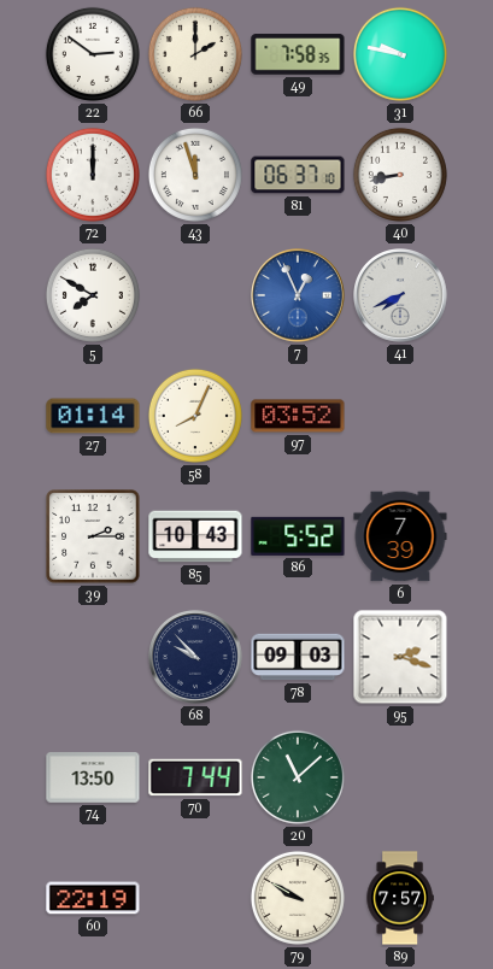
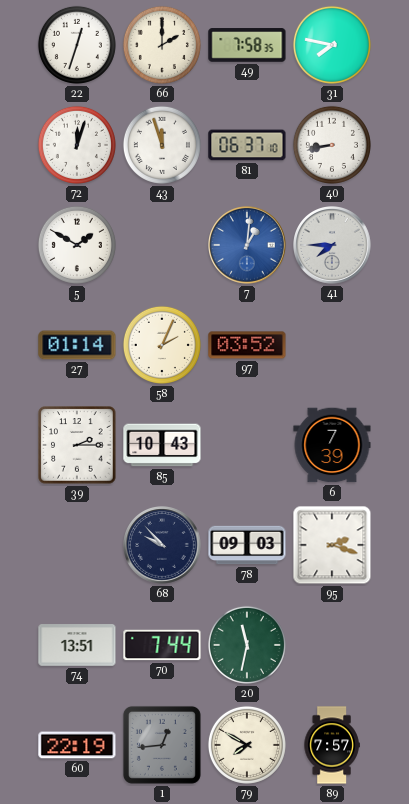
22: 2:51 -> 12:33 (77, 45)
31: 9:47 -> 7:47 (332, 45)
72: 12:00 -> 12:03 (77, 145)
5: 7:50 -> 1:50 (77, 245)
7: 12:56 -> 1:01 (248, 246)
41: 7:41 -> 7:45 (333, 246)
58: 8:04 -> 2:04 (162, 345)
86: 5:52 -> none (298, 536)
74: 13:50 -> 13:51 (77, 645)
20: 11:08 -> 11:32 (247, 645)
1: none -> 12:44 (162, 745)
79: 9:50 -> 7:50 (247, 745)
